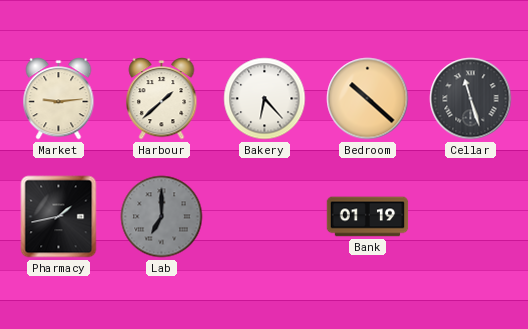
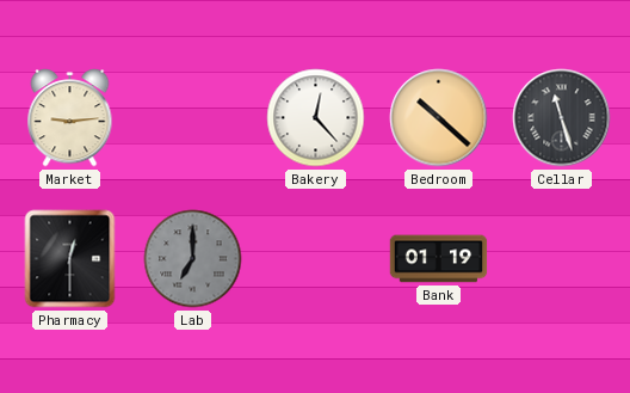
Harbour: 1:38 -> none (162, 99)
Bakery: 6:23 -> 12:23 (316, 118)
Pharmacy: 1:43 -> 12:30 (70, 259)
